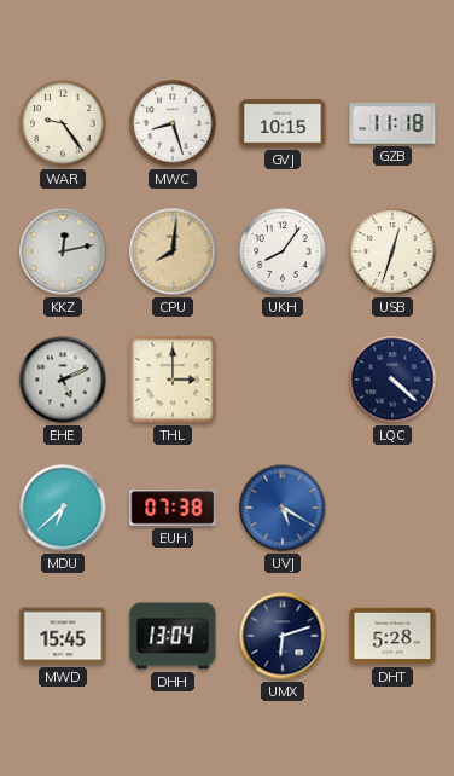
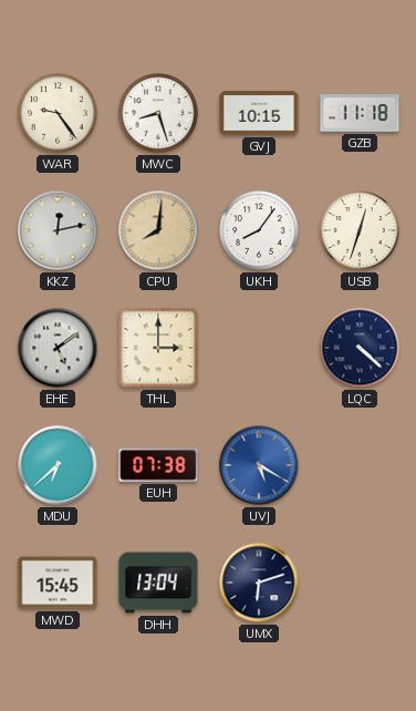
EHE: 5:11 -> 5:09 (58, 348)
DHT: 5:28 -> none (392, 636)
